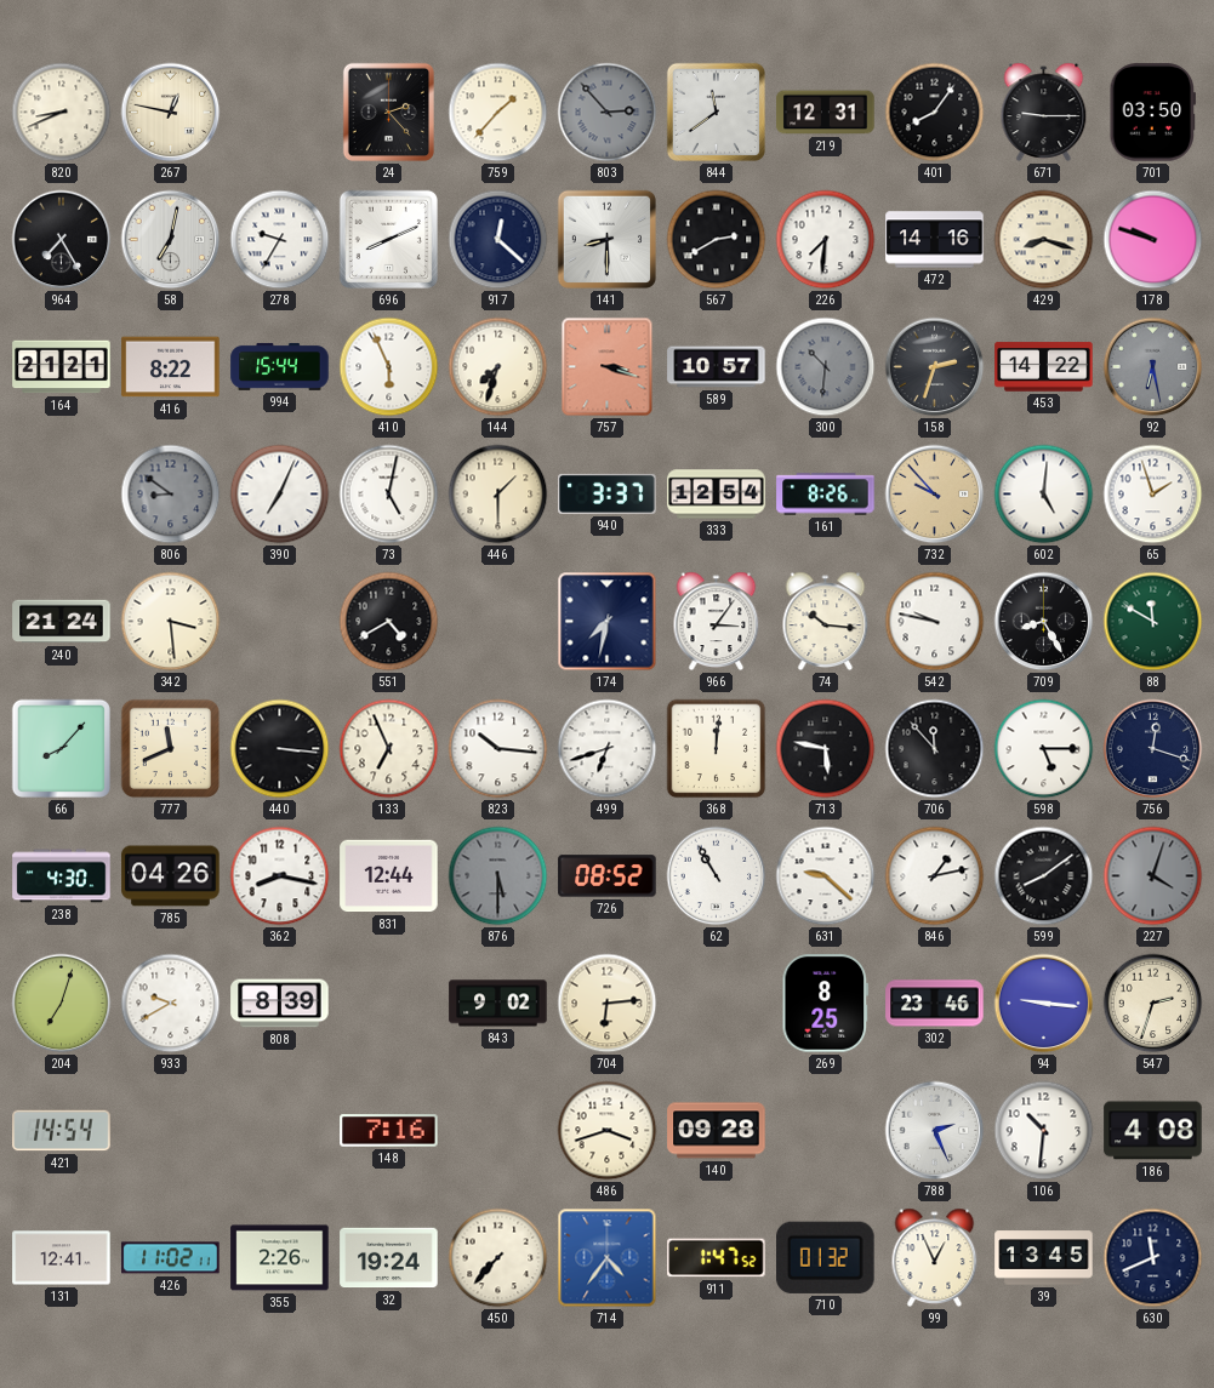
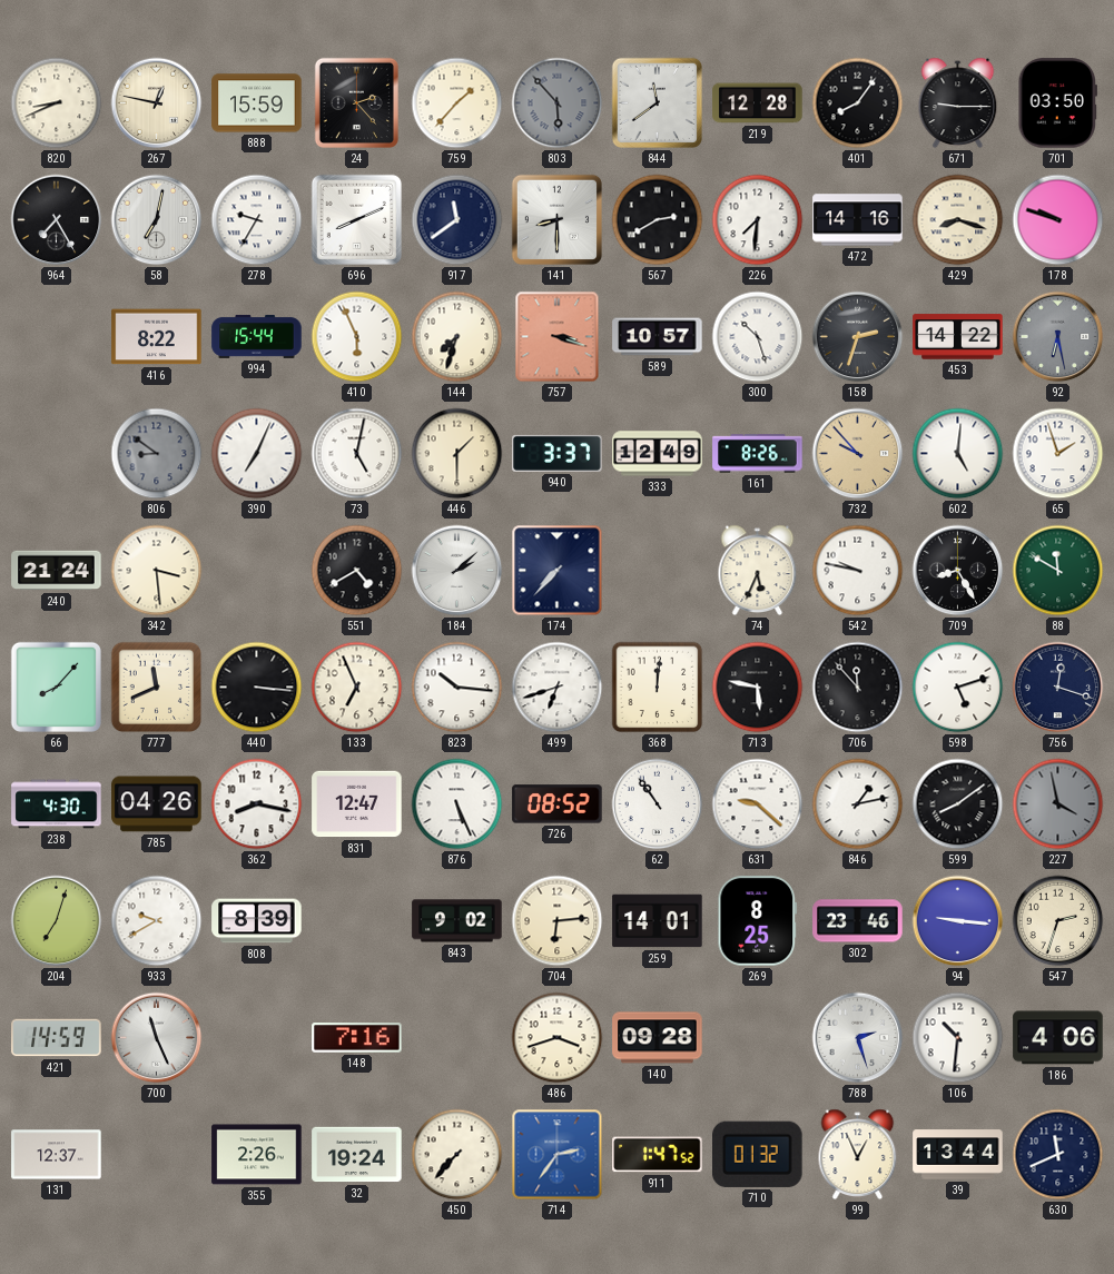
888: none -> 15:59 (257, 103)
803: 2:53 -> 5:53 (558, 103)
219: 12:31 -> 12:28 (758, 103)
917: 12:22 -> 11:39 (457, 220)
164: 21:21 -> none (62, 367)
300: 10:31 -> 10:27 (758, 337)
300 dial: grey -> white (758, 337)
333: 12:54 -> 12:49 (658, 454)
184: none -> 2:08 (457, 571)
174: 7:32 -> 7:37 (558, 571)
966: 3:06 -> none (717, 622)
74: 10:16 -> 5:34 (758, 571)
598: 5:15 -> 5:12 (958, 688)
831: 12:44 -> 12:47 (357, 804)
876: 5:30 -> 5:26 (457, 804)
876 dial: grey -> white (457, 804)
62: 10:55 -> 10:54 (658, 804)
227: 4:03 -> 3:58 (1058, 804)
259: none -> 14:01 (658, 921)
421: 14:54 -> 14:59 (57, 1038)
700: none -> 11:26 (157, 1038)
788: 2:26 -> 2:27 (858, 1038)
186: 4:08 -> 4:06 (1058, 1038)
131: 12:41 -> 12:37 (57, 1155)
426: 11:02 -> none (171, 1258)
714: 4:36 -> 2:36 (558, 1155)
39: 13:45 -> 13:44 (958, 1155)
